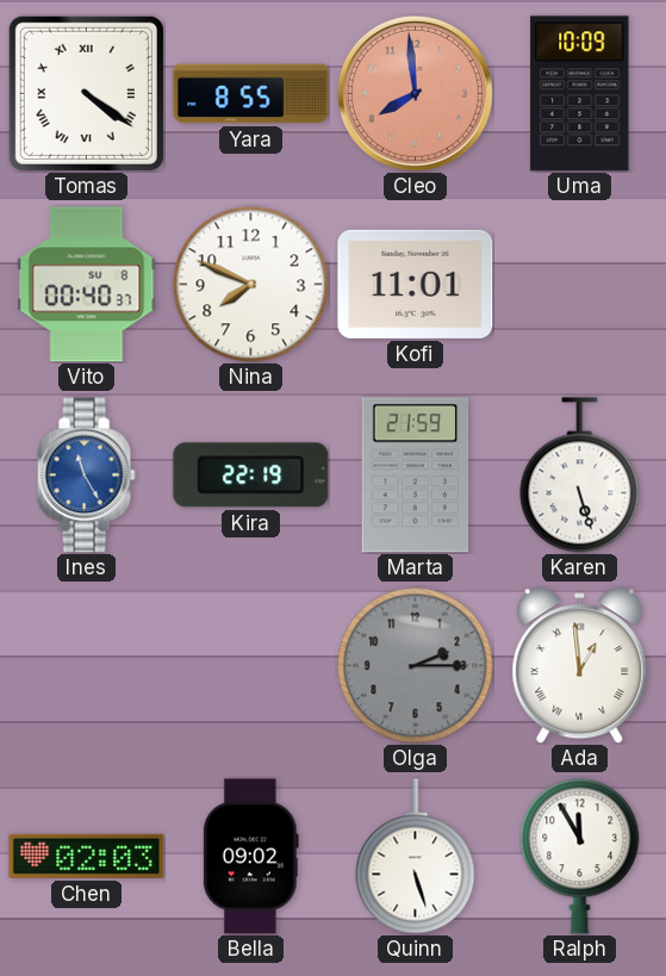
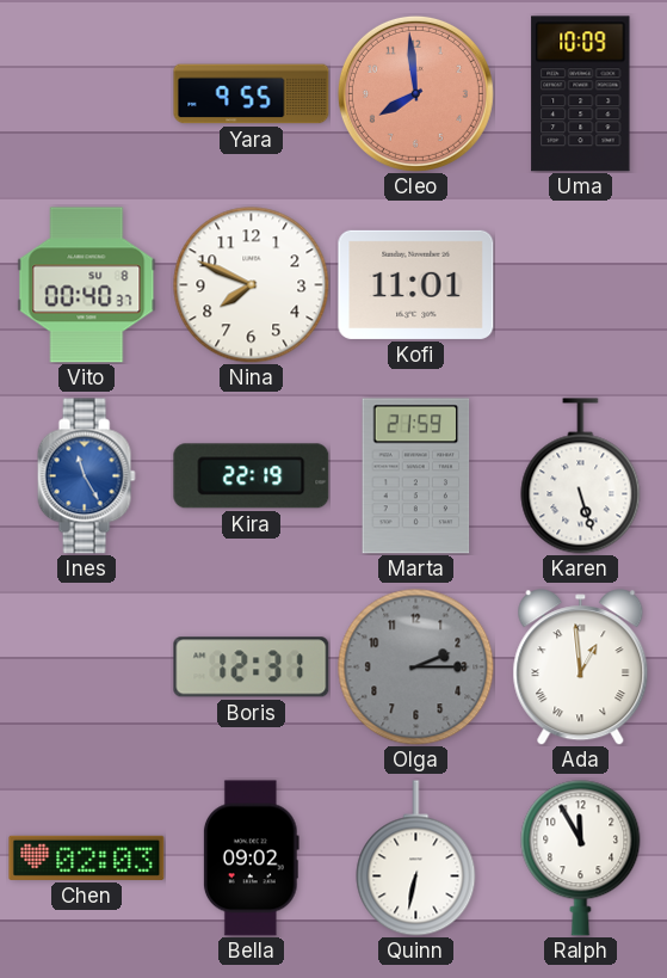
Tomas: 4:21 -> none (86, 93)
Yara: 8:55 -> 9:55 (252, 94)
Boris: none -> 12:31 (252, 668)
Quinn: 5:27 -> 6:32 (416, 859)
